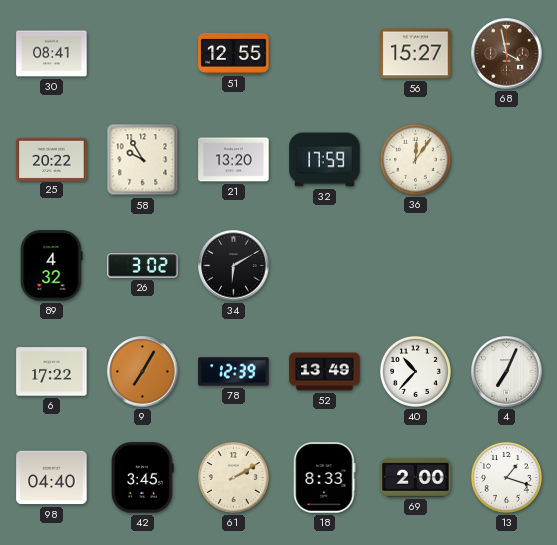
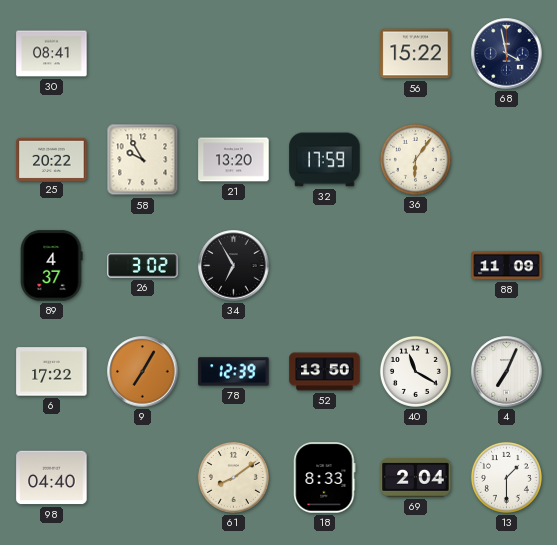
51: 12:55 -> none (234, 54)
56: 15:27 -> 15:22 (416, 54)
68 dial: brown -> navy (507, 54)
36: 12:06 -> 6:06 (415, 159)
89: 4:32 -> 4:37 (51, 266)
34: 6:10 -> 6:55 (234, 266)
88: none -> 11:09 (507, 266)
52: 13:49 -> 13:50 (325, 372)
40: 10:37 -> 11:20 (415, 371)
42: 3:45 -> none (143, 478)
61: 2:10 -> 8:09 (233, 477)
69: 2:00 -> 2:04 (416, 477)
13: 1:18 -> 1:30 (506, 477)
